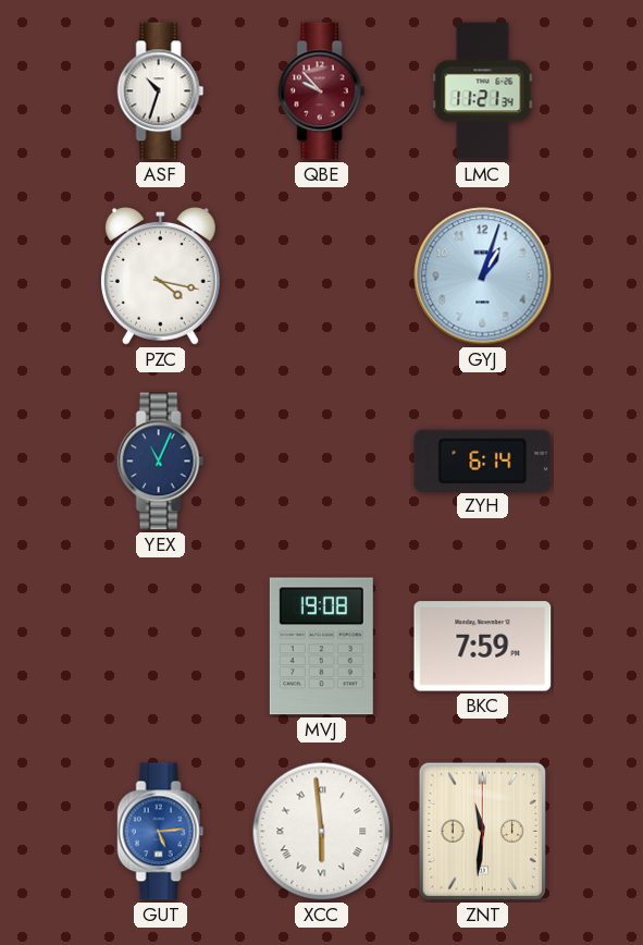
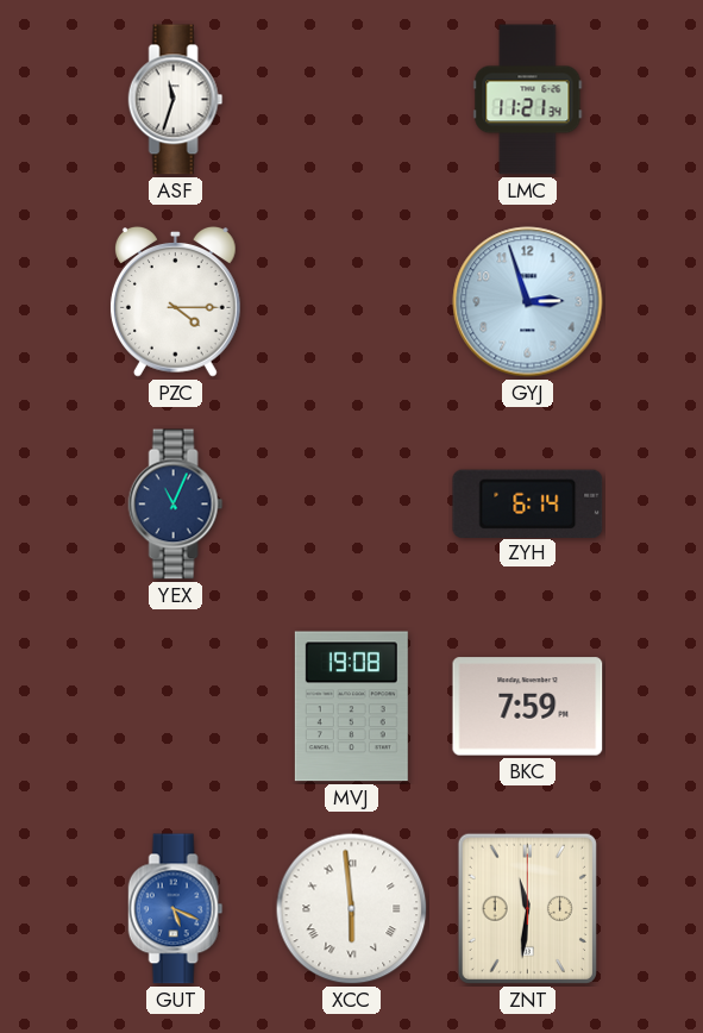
ASF: 10:33 -> 11:33 (176, 100)
QBE: 9:53 -> none (322, 91)
PZC: 4:17 -> 4:15 (175, 302)
GYJ: 1:03 -> 2:57 (528, 302)
GUT: 5:14 -> 5:19 (176, 909)
